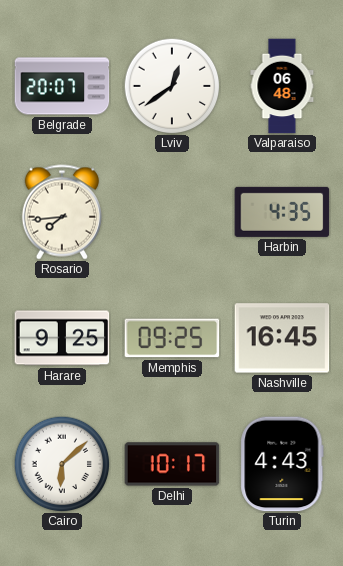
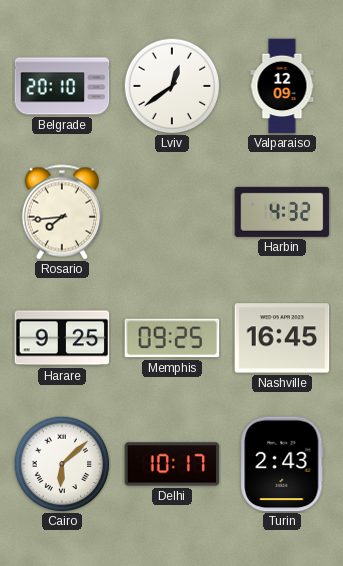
Belgrade: 20:07 -> 20:10 (62, 86)
Valparaiso: 06:48 -> 12:09 (282, 86)
Harbin: 4:35 -> 4:32 (282, 212)
Turin: 4:43 -> 2:43 (282, 464)
